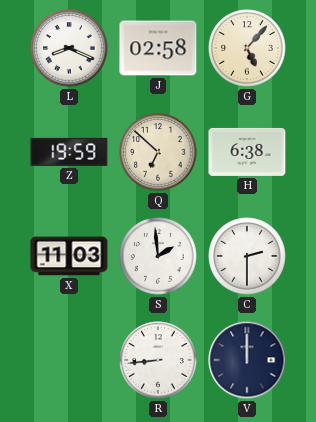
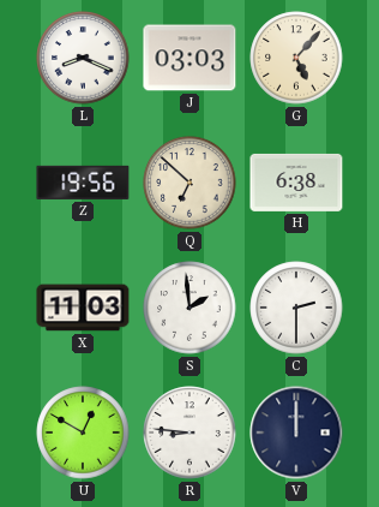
J: 02:58 -> 03:03 (189, 58)
Z: 19:59 -> 19:56 (83, 183)
U: none -> 12:50 (83, 433)
R: 8:44 -> 8:46 (189, 433)
